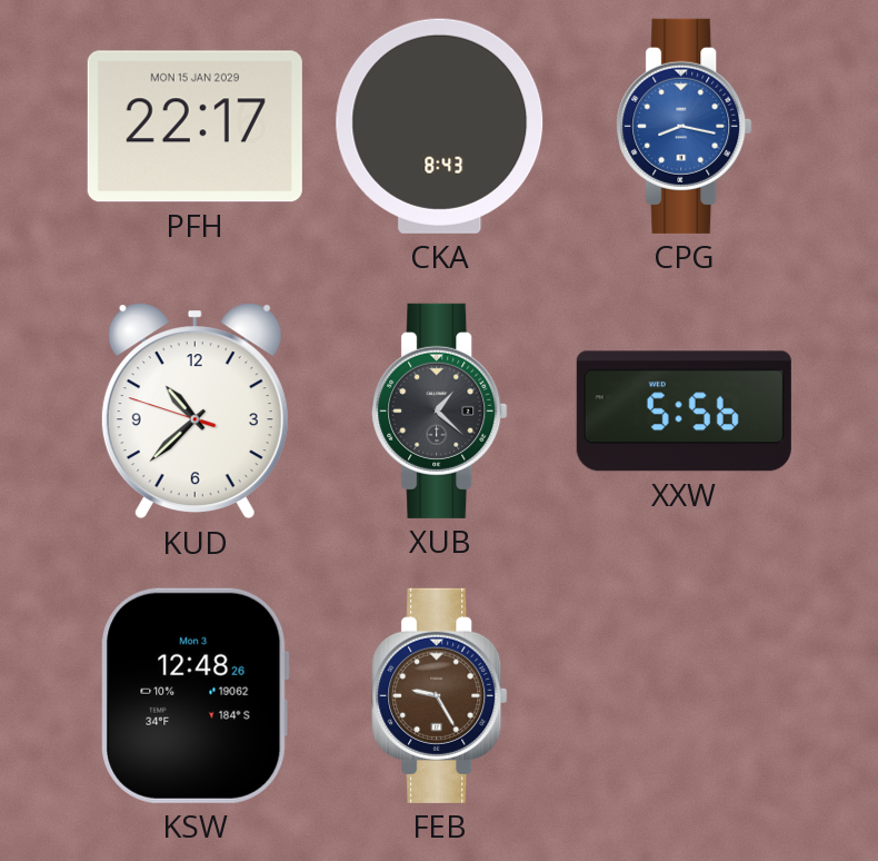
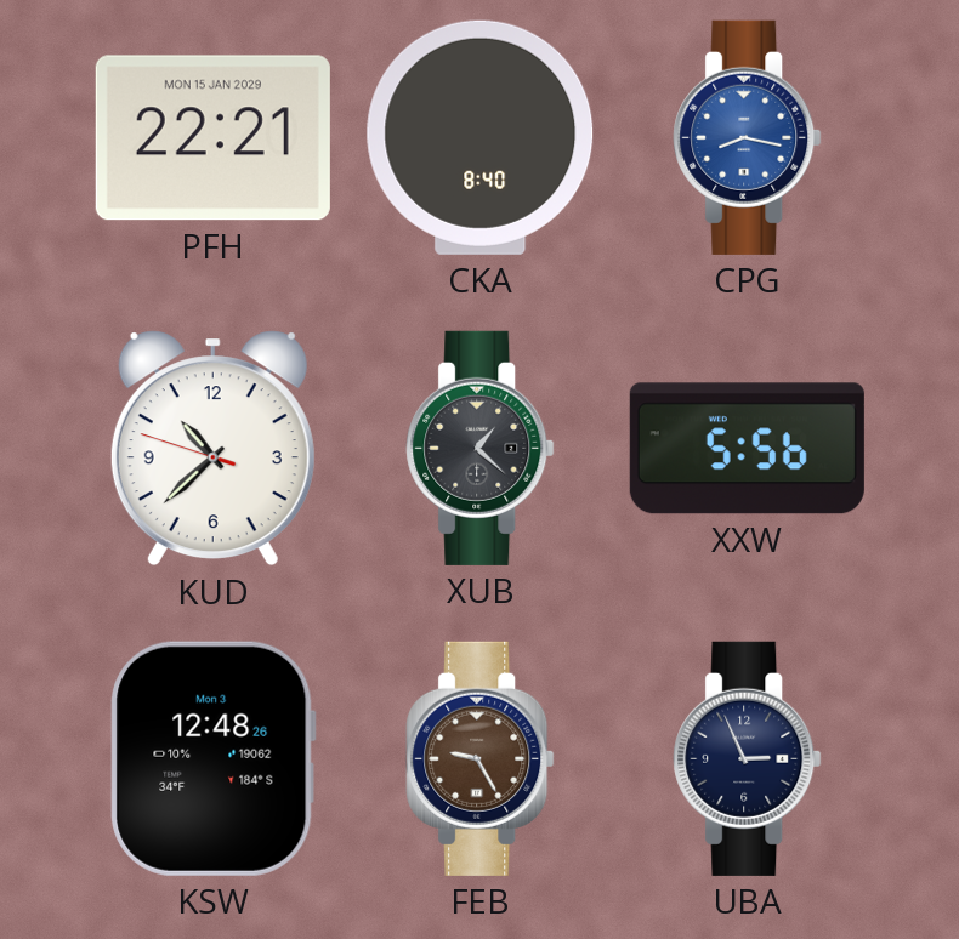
PFH: 22:17 -> 22:21 (212, 138)
CKA: 8:43 -> 8:40 (481, 137)
UBA: none -> 2:56 (748, 758)
